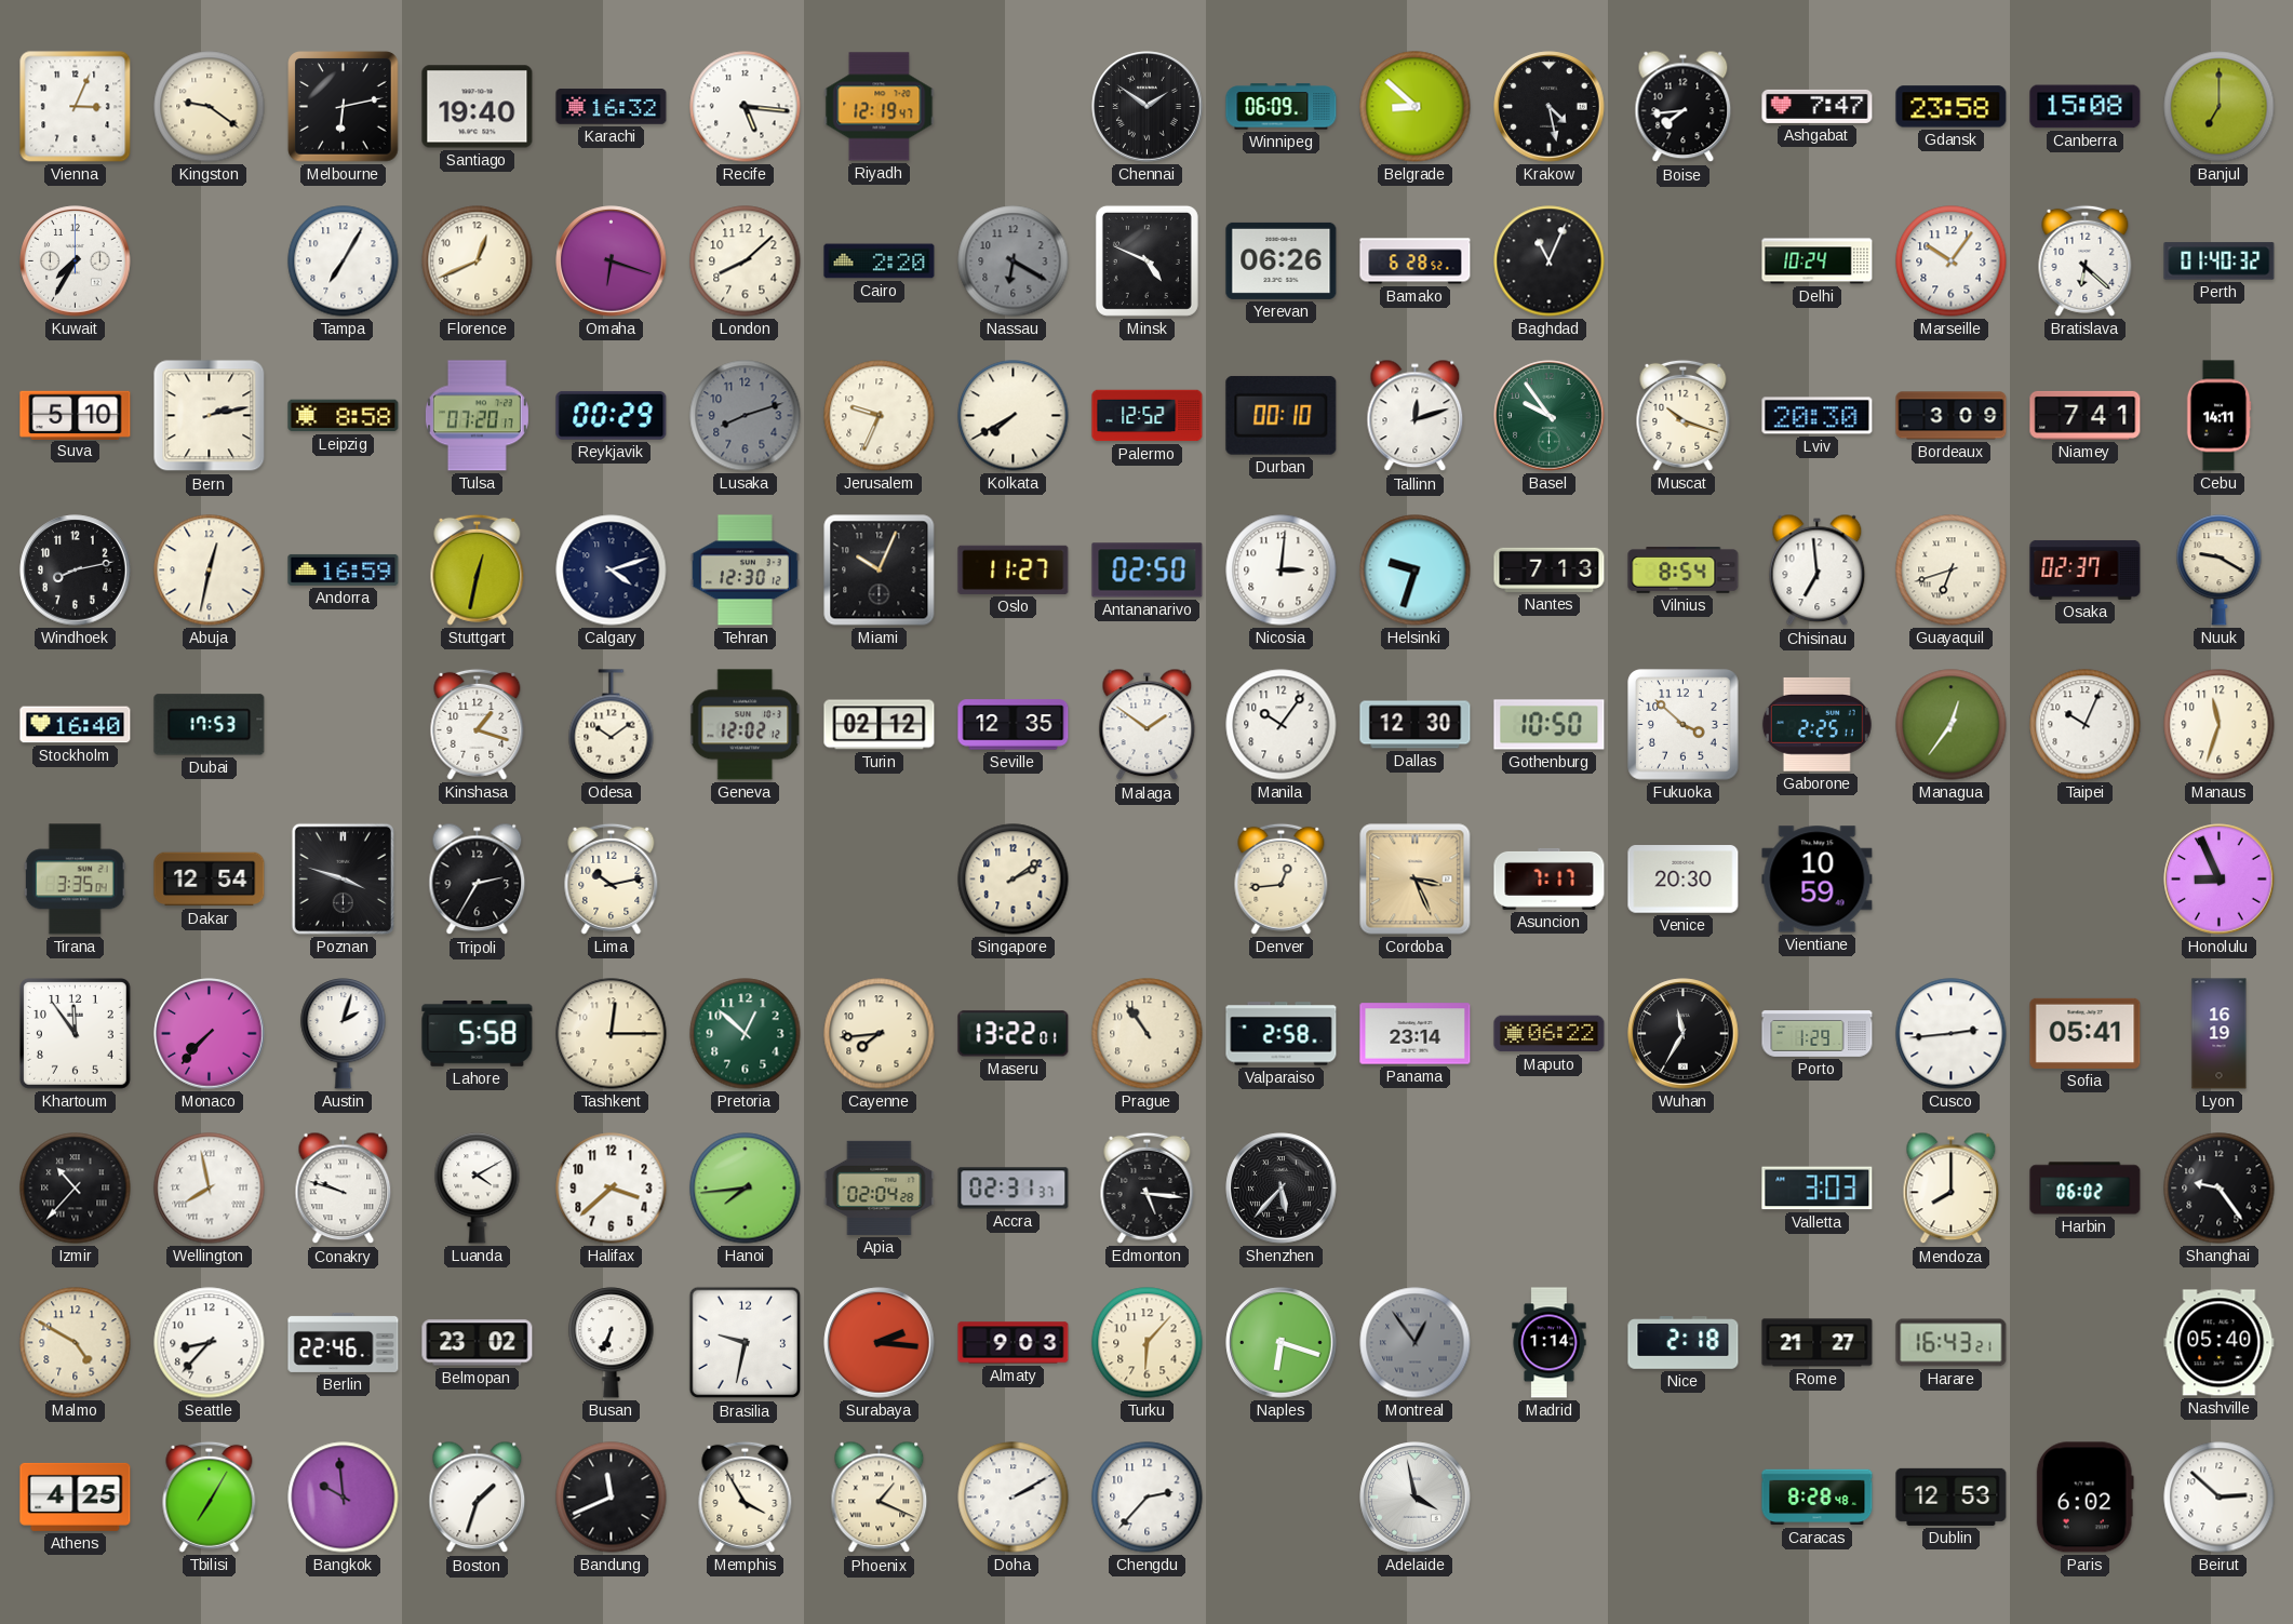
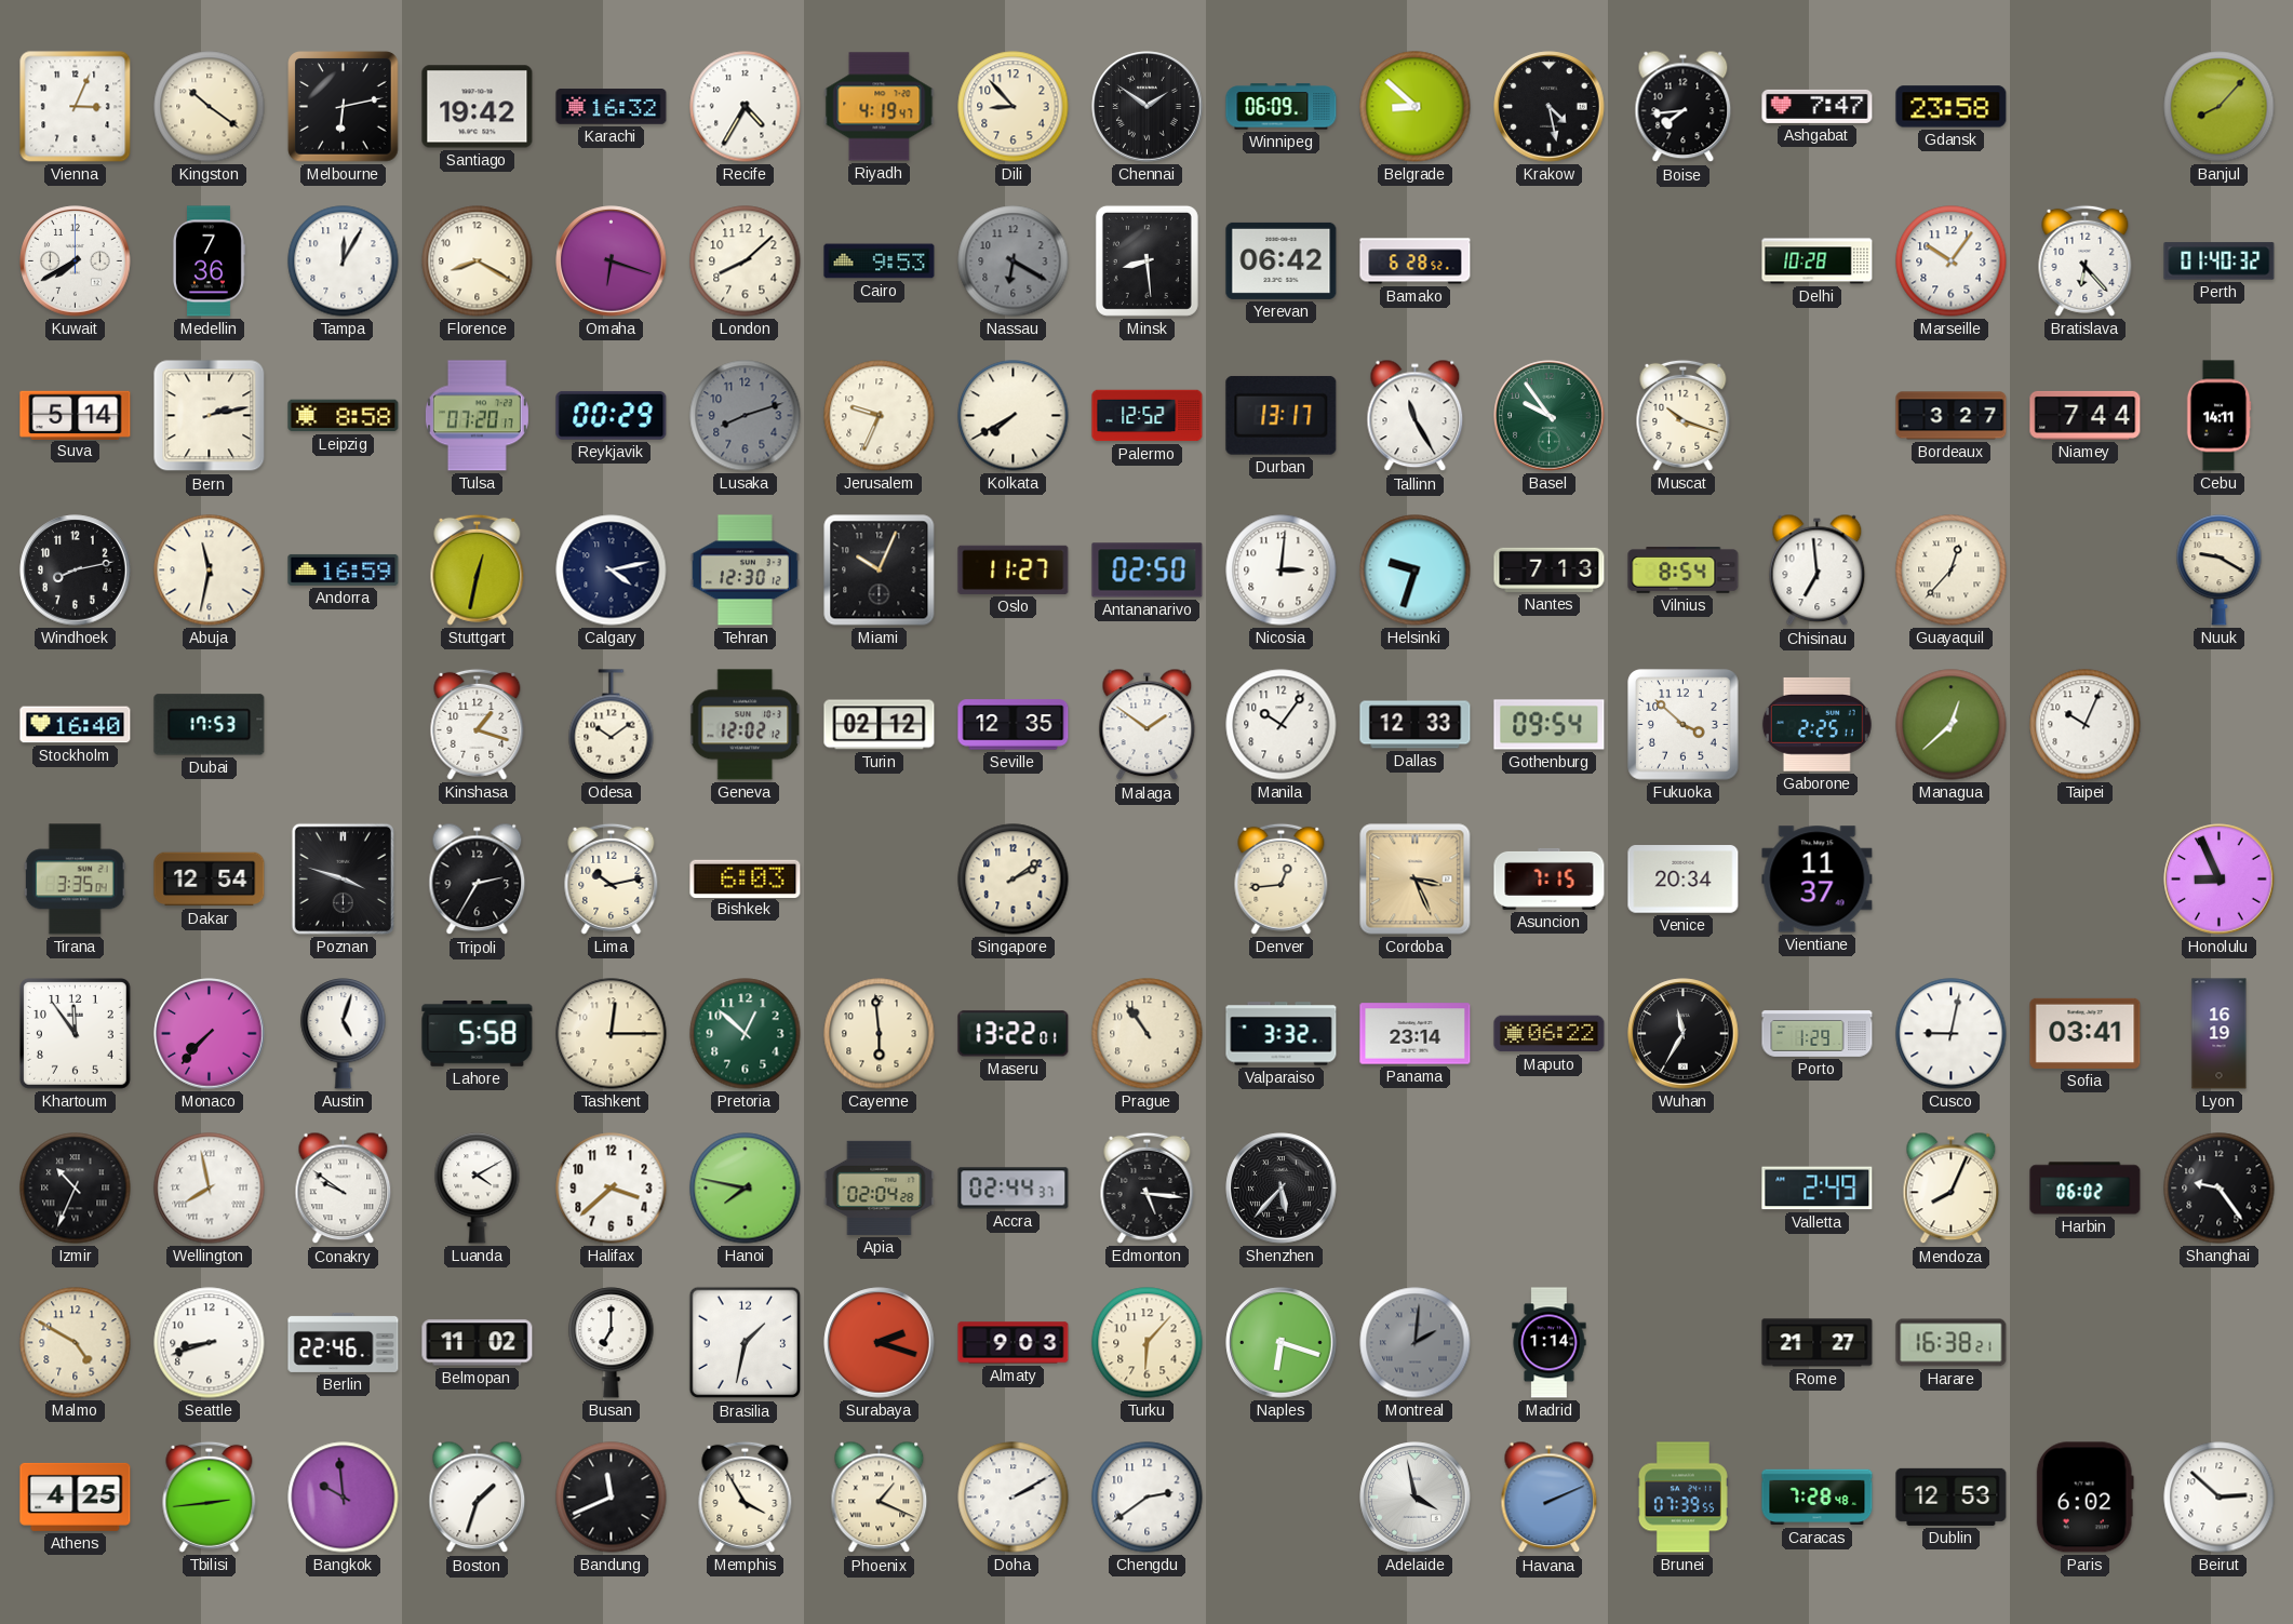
Kingston: 9:21 -> 10:21 (210, 107)
Santiago: 19:40 -> 19:42 (478, 107)
Recife: 5:16 -> 4:35 (746, 107)
Riyadh: 12:19 -> 4:19 (880, 107)
Dili: none -> 8:53 (1014, 107)
Canberra: 15:08 -> none (2086, 107)
Banjul: 7:00 -> 8:07 (2220, 107)
Kuwait: 7:35 -> 7:40 (76, 261)
Medellin: none -> 7:36 (209, 261)
Tampa: 7:05 -> 12:05 (344, 261)
Florence: 12:41 -> 8:20 (478, 261)
Cairo: 2:20 -> 9:53 (880, 261)
Minsk: 4:49 -> 8:29 (1146, 260)
Yerevan: 06:26 -> 06:42 (1282, 260)
Baghdad: 11:04 -> none (1550, 261)
Delhi: 10:24 -> 10:28 (1818, 261)
Bratislava: 6:22 -> 6:23 (2086, 260)
Suva: 5:10 -> 5:14 (76, 415)
Durban: 00:10 -> 13:17 (1282, 415)
Tallinn: 12:12 -> 11:25 (1416, 416)
Lviv: 20:30 -> none (1818, 416)
Bordeaux: 3:09 -> 3:27 (1952, 416)
Niamey: 7:41 -> 7:44 (2086, 415)
Abuja: 12:32 -> 11:32 (210, 571)
Calgary: 4:12 -> 4:13 (612, 571)
Guayaquil: 6:42 -> 12:37 (1952, 571)
Osaka: 02:37 -> none (2086, 571)
Dallas: 12:30 -> 12:33 (1416, 725)
Gothenburg: 10:50 -> 09:54 (1550, 725)
Managua: 12:36 -> 12:38 (1952, 725)
Manaus: 11:33 -> none (2220, 725)
Bishkek: none -> 6:03 (746, 878)
Asuncion: 7:17 -> 7:15 (1550, 878)
Venice: 20:30 -> 20:34 (1684, 880)
Vientiane: 10:59 -> 11:37 (1818, 880)
Austin: 2:03 -> 5:03 (344, 1034)
Cayenne: 7:44 -> 5:59 (880, 1034)
Valparaiso: 2:58 -> 3:32 (1282, 1034)
Cusco: 2:44 -> 9:02 (1952, 1034)
Sofia: 05:41 -> 03:41 (2086, 1033)
Izmir: 10:37 -> 10:34 (76, 1189)
Conakry: 9:48 -> 9:51 (344, 1189)
Hanoi: 7:44 -> 7:47 (746, 1189)
Accra: 02:31 -> 02:44 (1014, 1189)
Valletta: 3:03 -> 2:49 (1818, 1189)
Mendoza: 8:00 -> 8:04 (1952, 1189)
Seattle: 8:37 -> 8:42 (210, 1343)
Belmopan: 23:02 -> 11:02 (478, 1343)
Busan: 6:34 -> 7:00 (612, 1343)
Brasilia: 9:32 -> 1:32 (746, 1343)
Surabaya: 2:16 -> 2:18 (880, 1343)
Montreal: 12:54 -> 2:01 (1416, 1343)
Nice: 2:18 -> none (1684, 1343)
Harare: 16:43 -> 16:38 (1952, 1343)
Nashville: 05:40 -> none (2220, 1343)
Tbilisi: 7:05 -> 2:44 (210, 1497)
Chengdu: 2:37 -> 2:39 (1148, 1498)
Havana: none -> 2:11 (1550, 1498)
Brunei: none -> 07:39 (1682, 1498)
Caracas: 8:28 -> 7:28 (1818, 1498)
